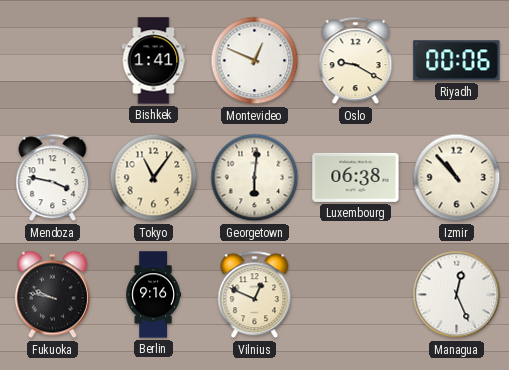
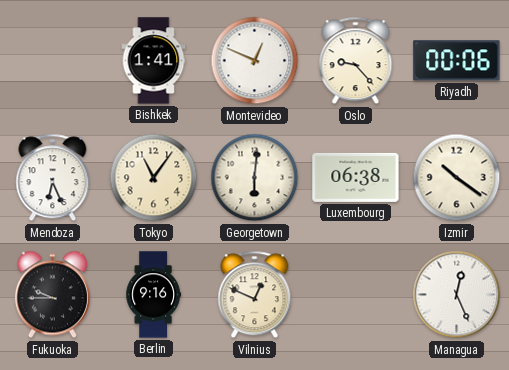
Oslo: 9:20 -> 9:23 (356, 61)
Mendoza: 3:47 -> 6:26 (53, 178)
Izmir: 10:53 -> 10:21 (457, 178)
Fukuoka: 9:47 -> 9:45 (52, 295)
